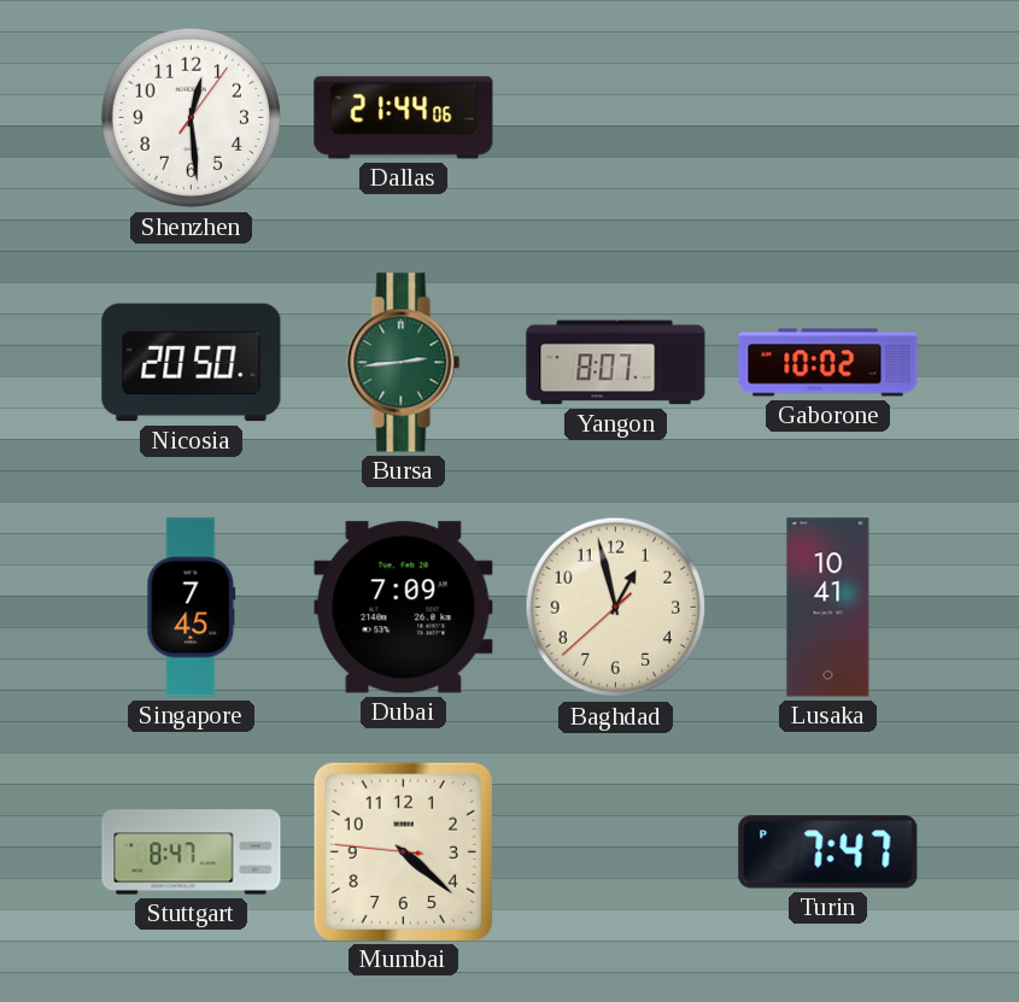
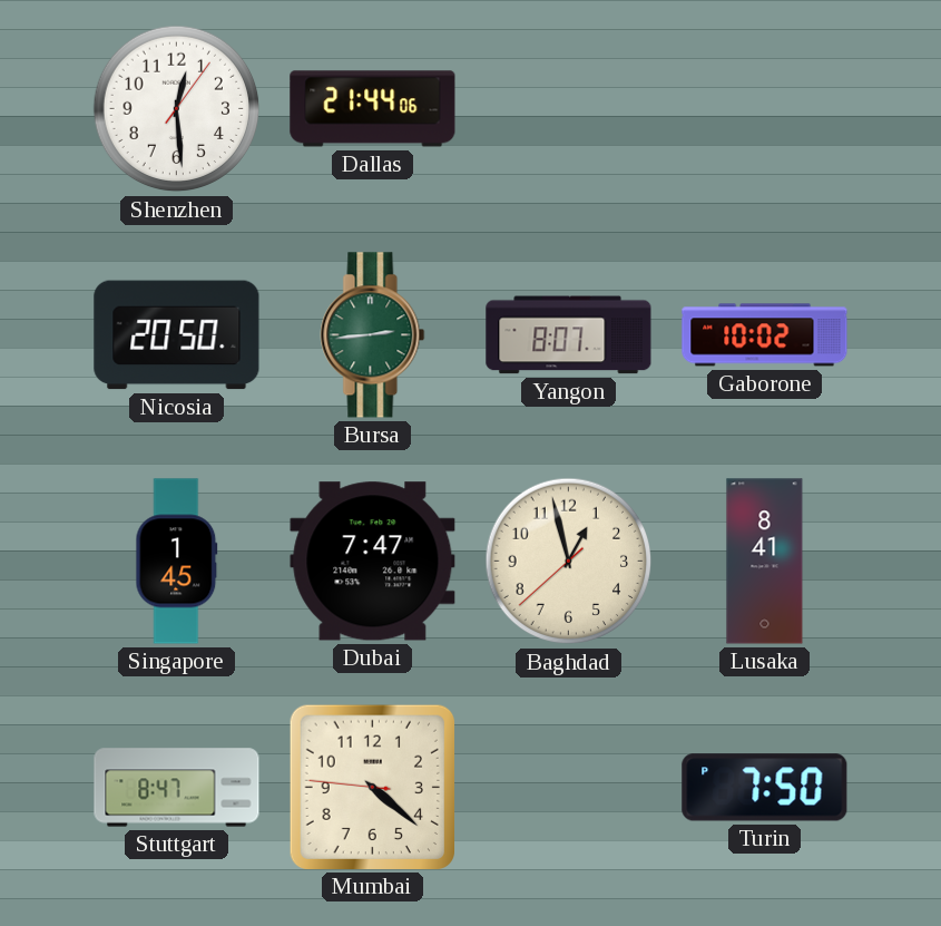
Singapore: 7:45 -> 1:45 (177, 562)
Dubai: 7:09 -> 7:47 (373, 562)
Lusaka: 10:41 -> 8:41 (765, 562)
Turin: 7:47 -> 7:50 (765, 788)
